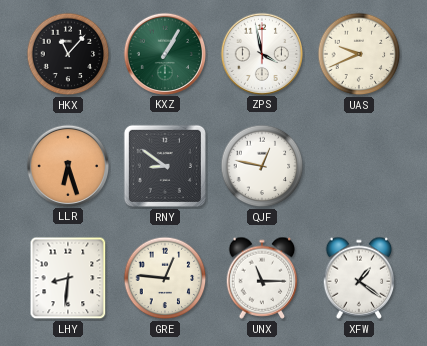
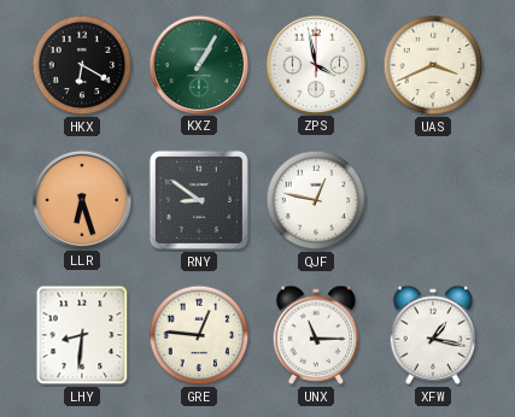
HKX: 11:07 -> 6:20 (82, 65)
UAS: 9:41 -> 3:41 (433, 65)
XFW: 1:21 -> 1:17 (433, 335)
